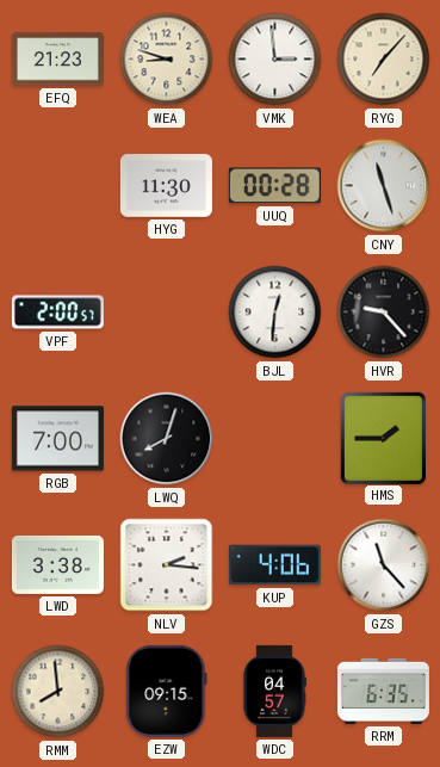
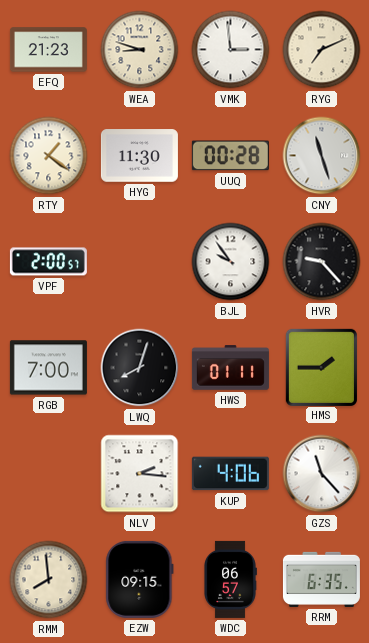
RYG: 7:07 -> 7:11 (322, 50)
RTY: none -> 1:21 (49, 156)
BJL: 12:31 -> 9:54 (231, 262)
HWS: none -> 01:11 (230, 368)
LWD: 3:38 -> none (57, 564)
WDC: 04:57 -> 06:57 (230, 579)
